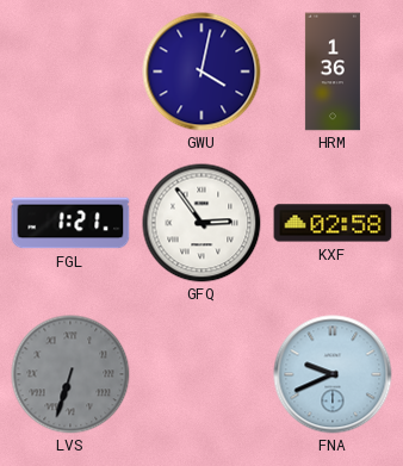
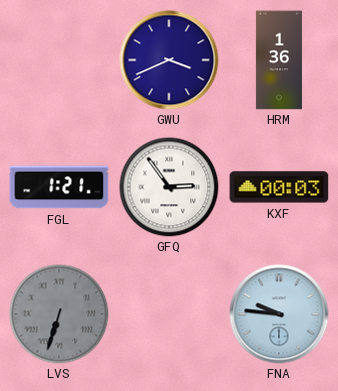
GWU: 4:02 -> 3:41 (169, 60)
KXF: 02:58 -> 00:03 (279, 187)
FNA: 9:41 -> 9:46 (279, 314)
